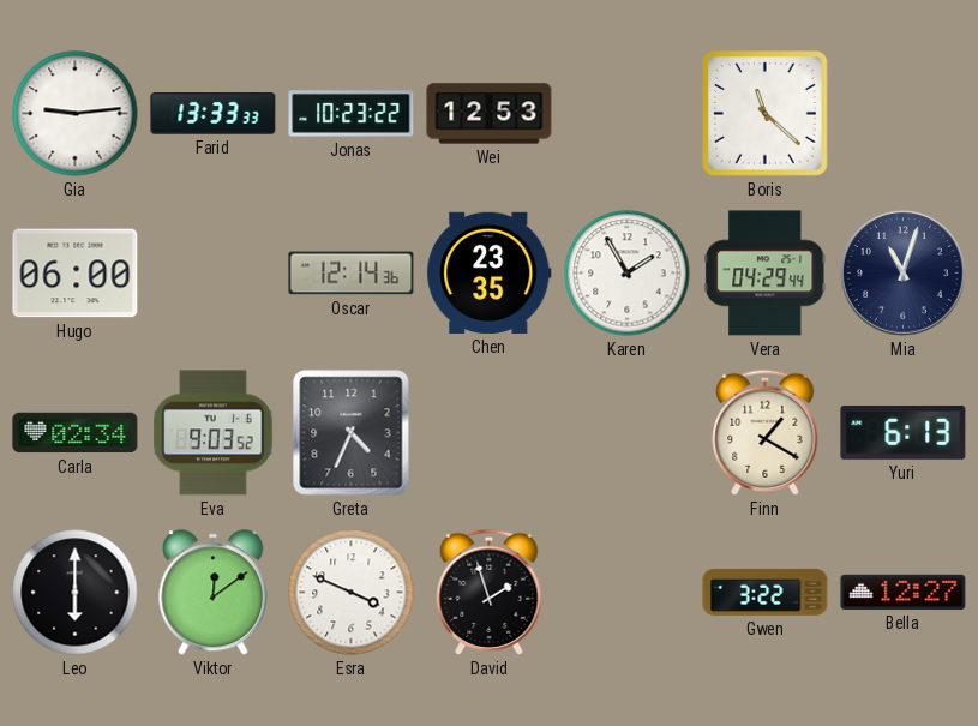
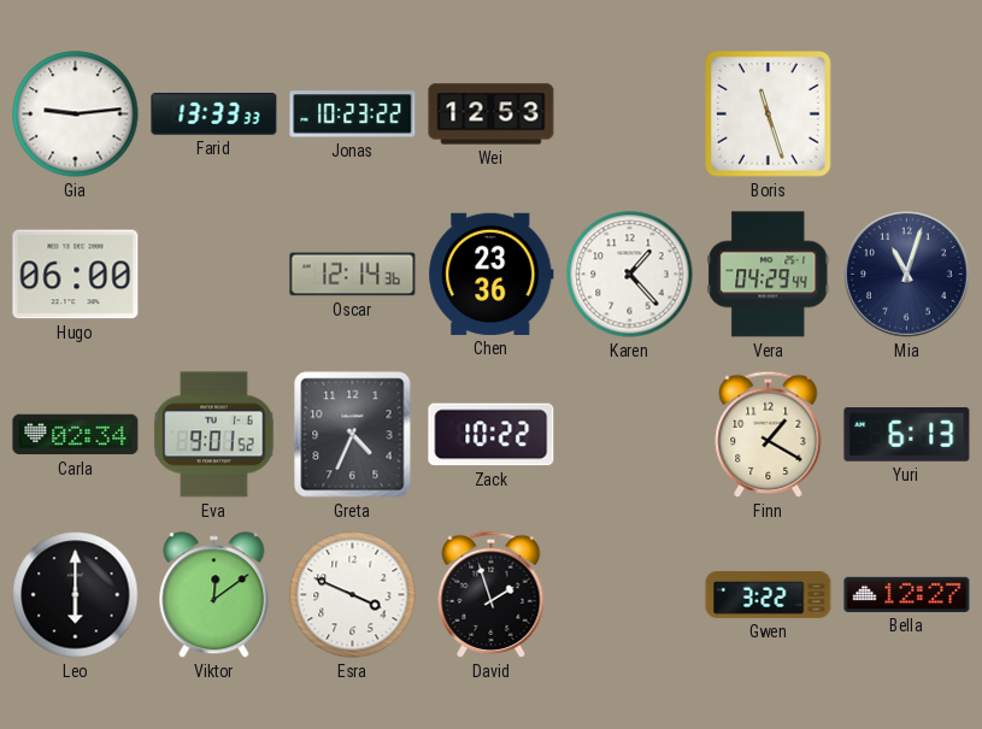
Boris: 11:22 -> 11:27 (769, 114)
Chen: 23:35 -> 23:36 (492, 274)
Karen: 1:55 -> 1:23 (630, 275)
Eva: 9:03 -> 9:01 (214, 435)
Zack: none -> 10:22 (492, 435)
